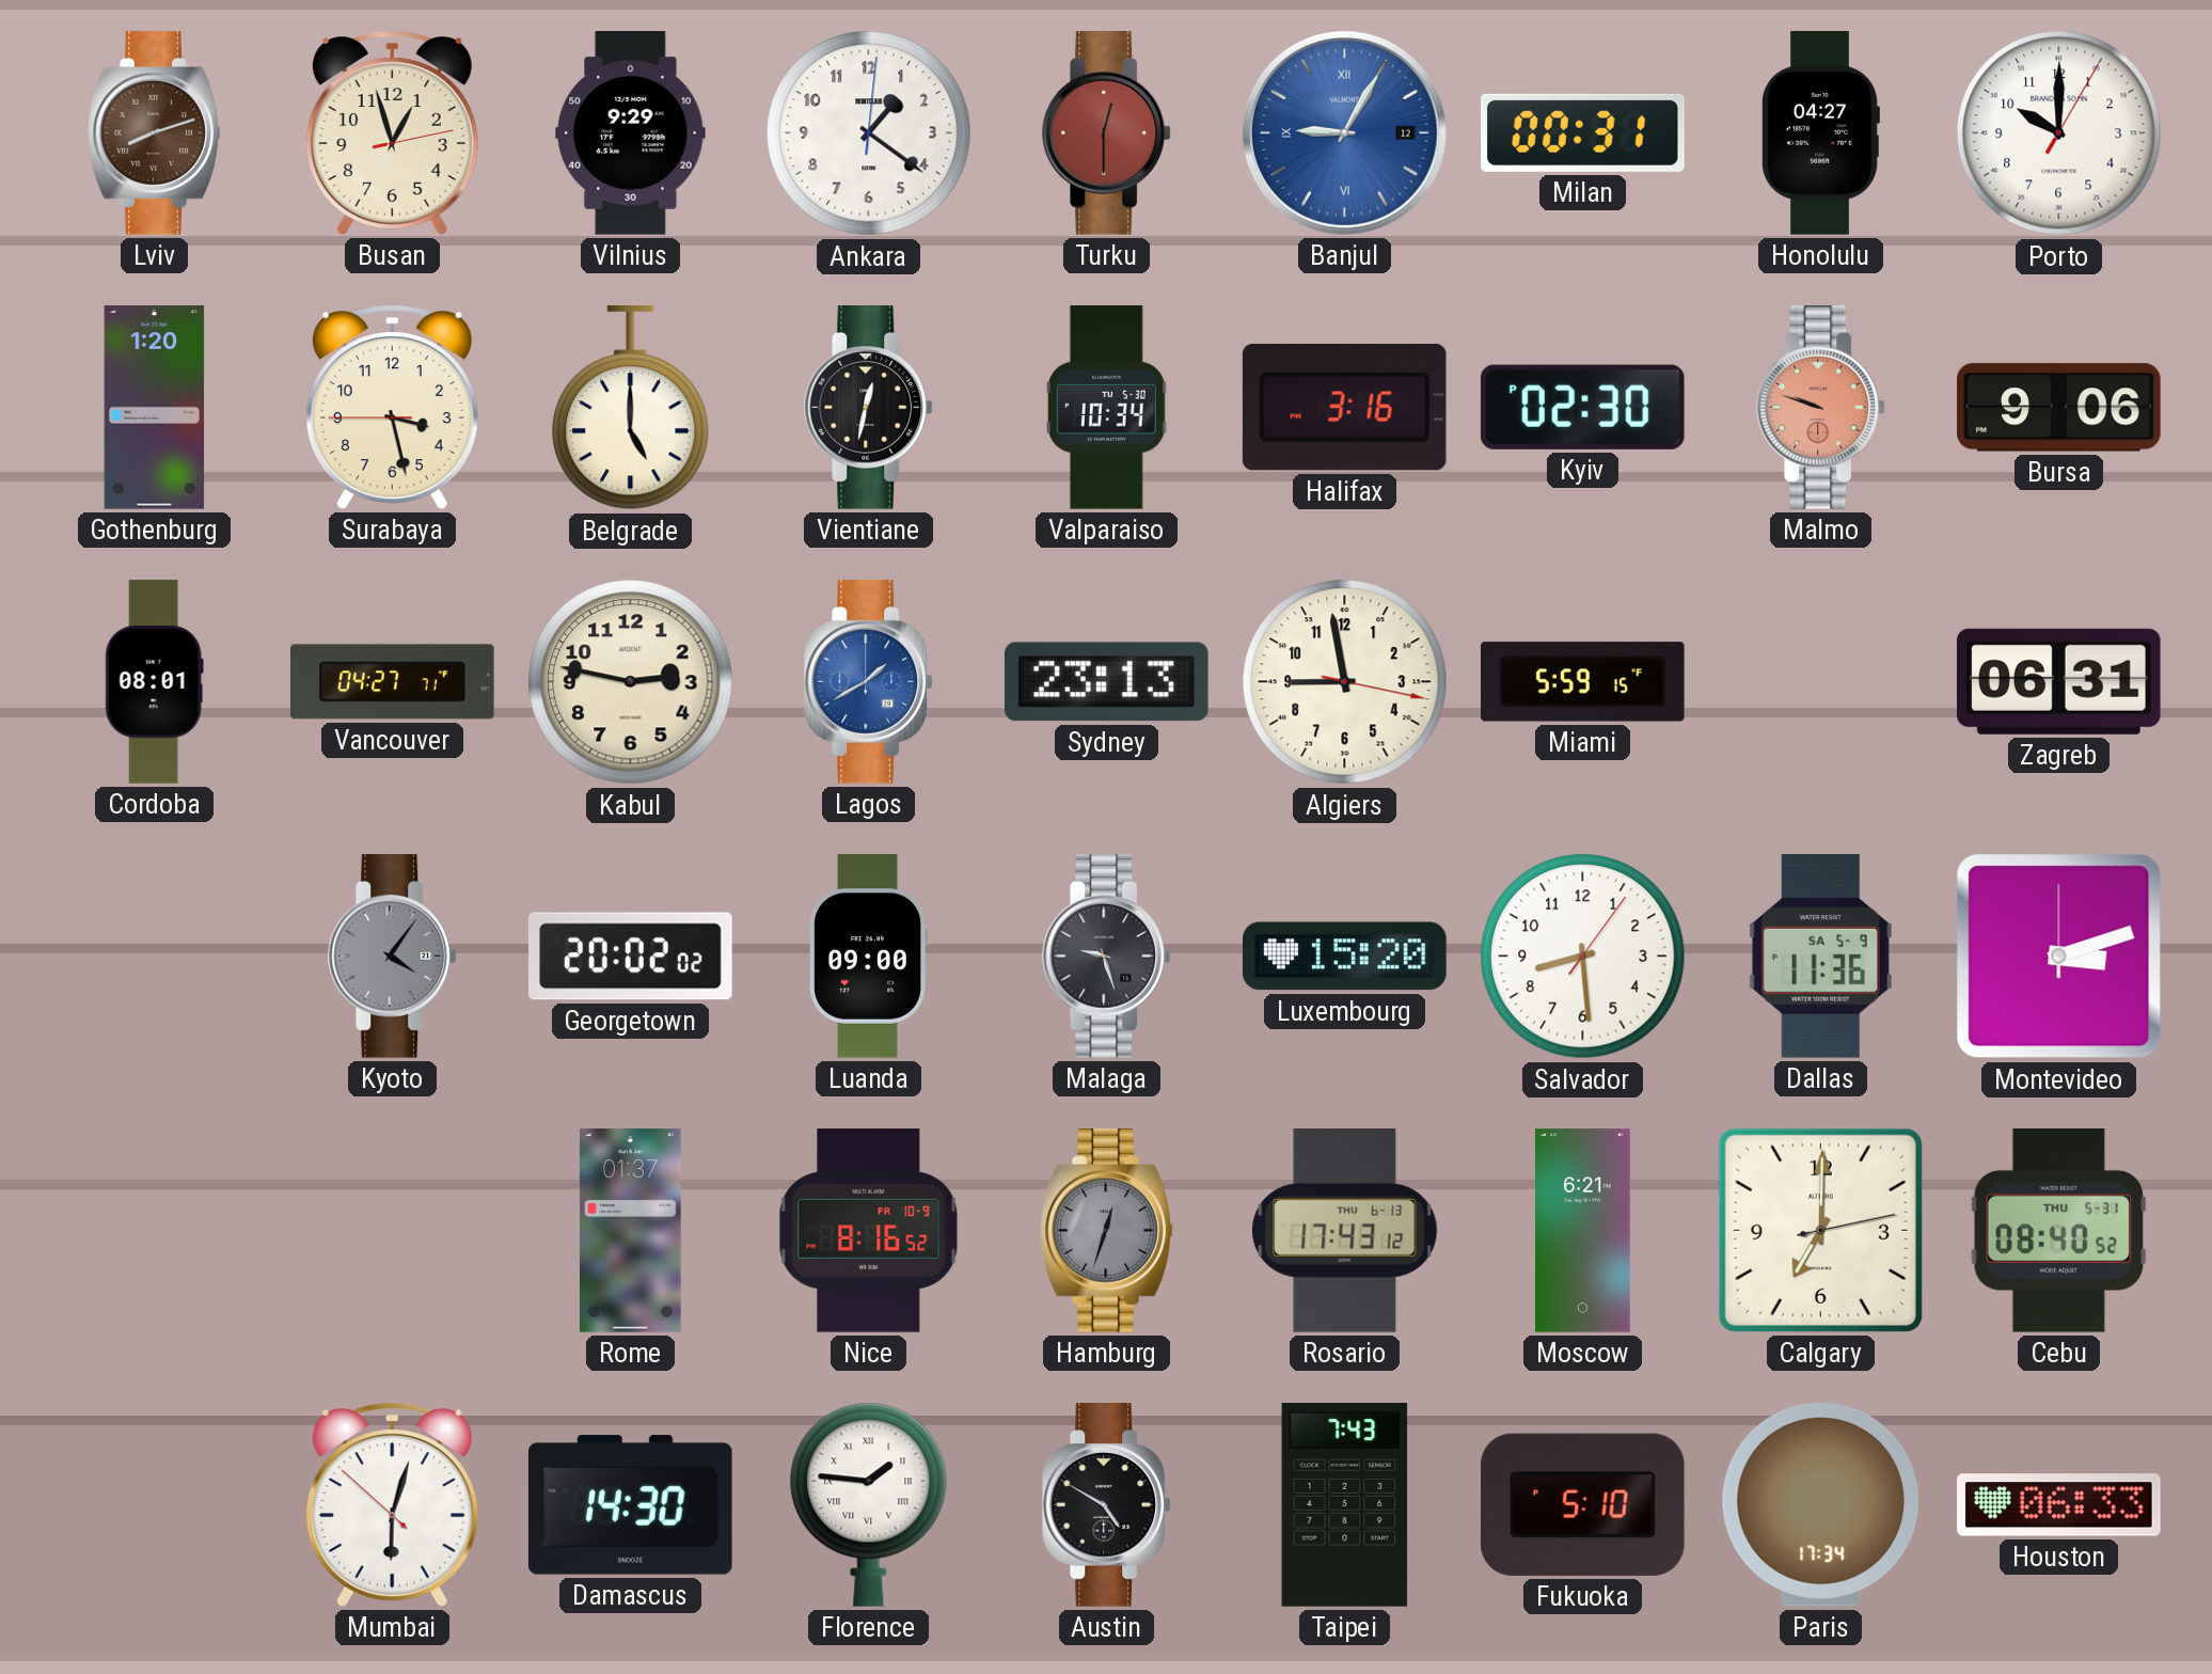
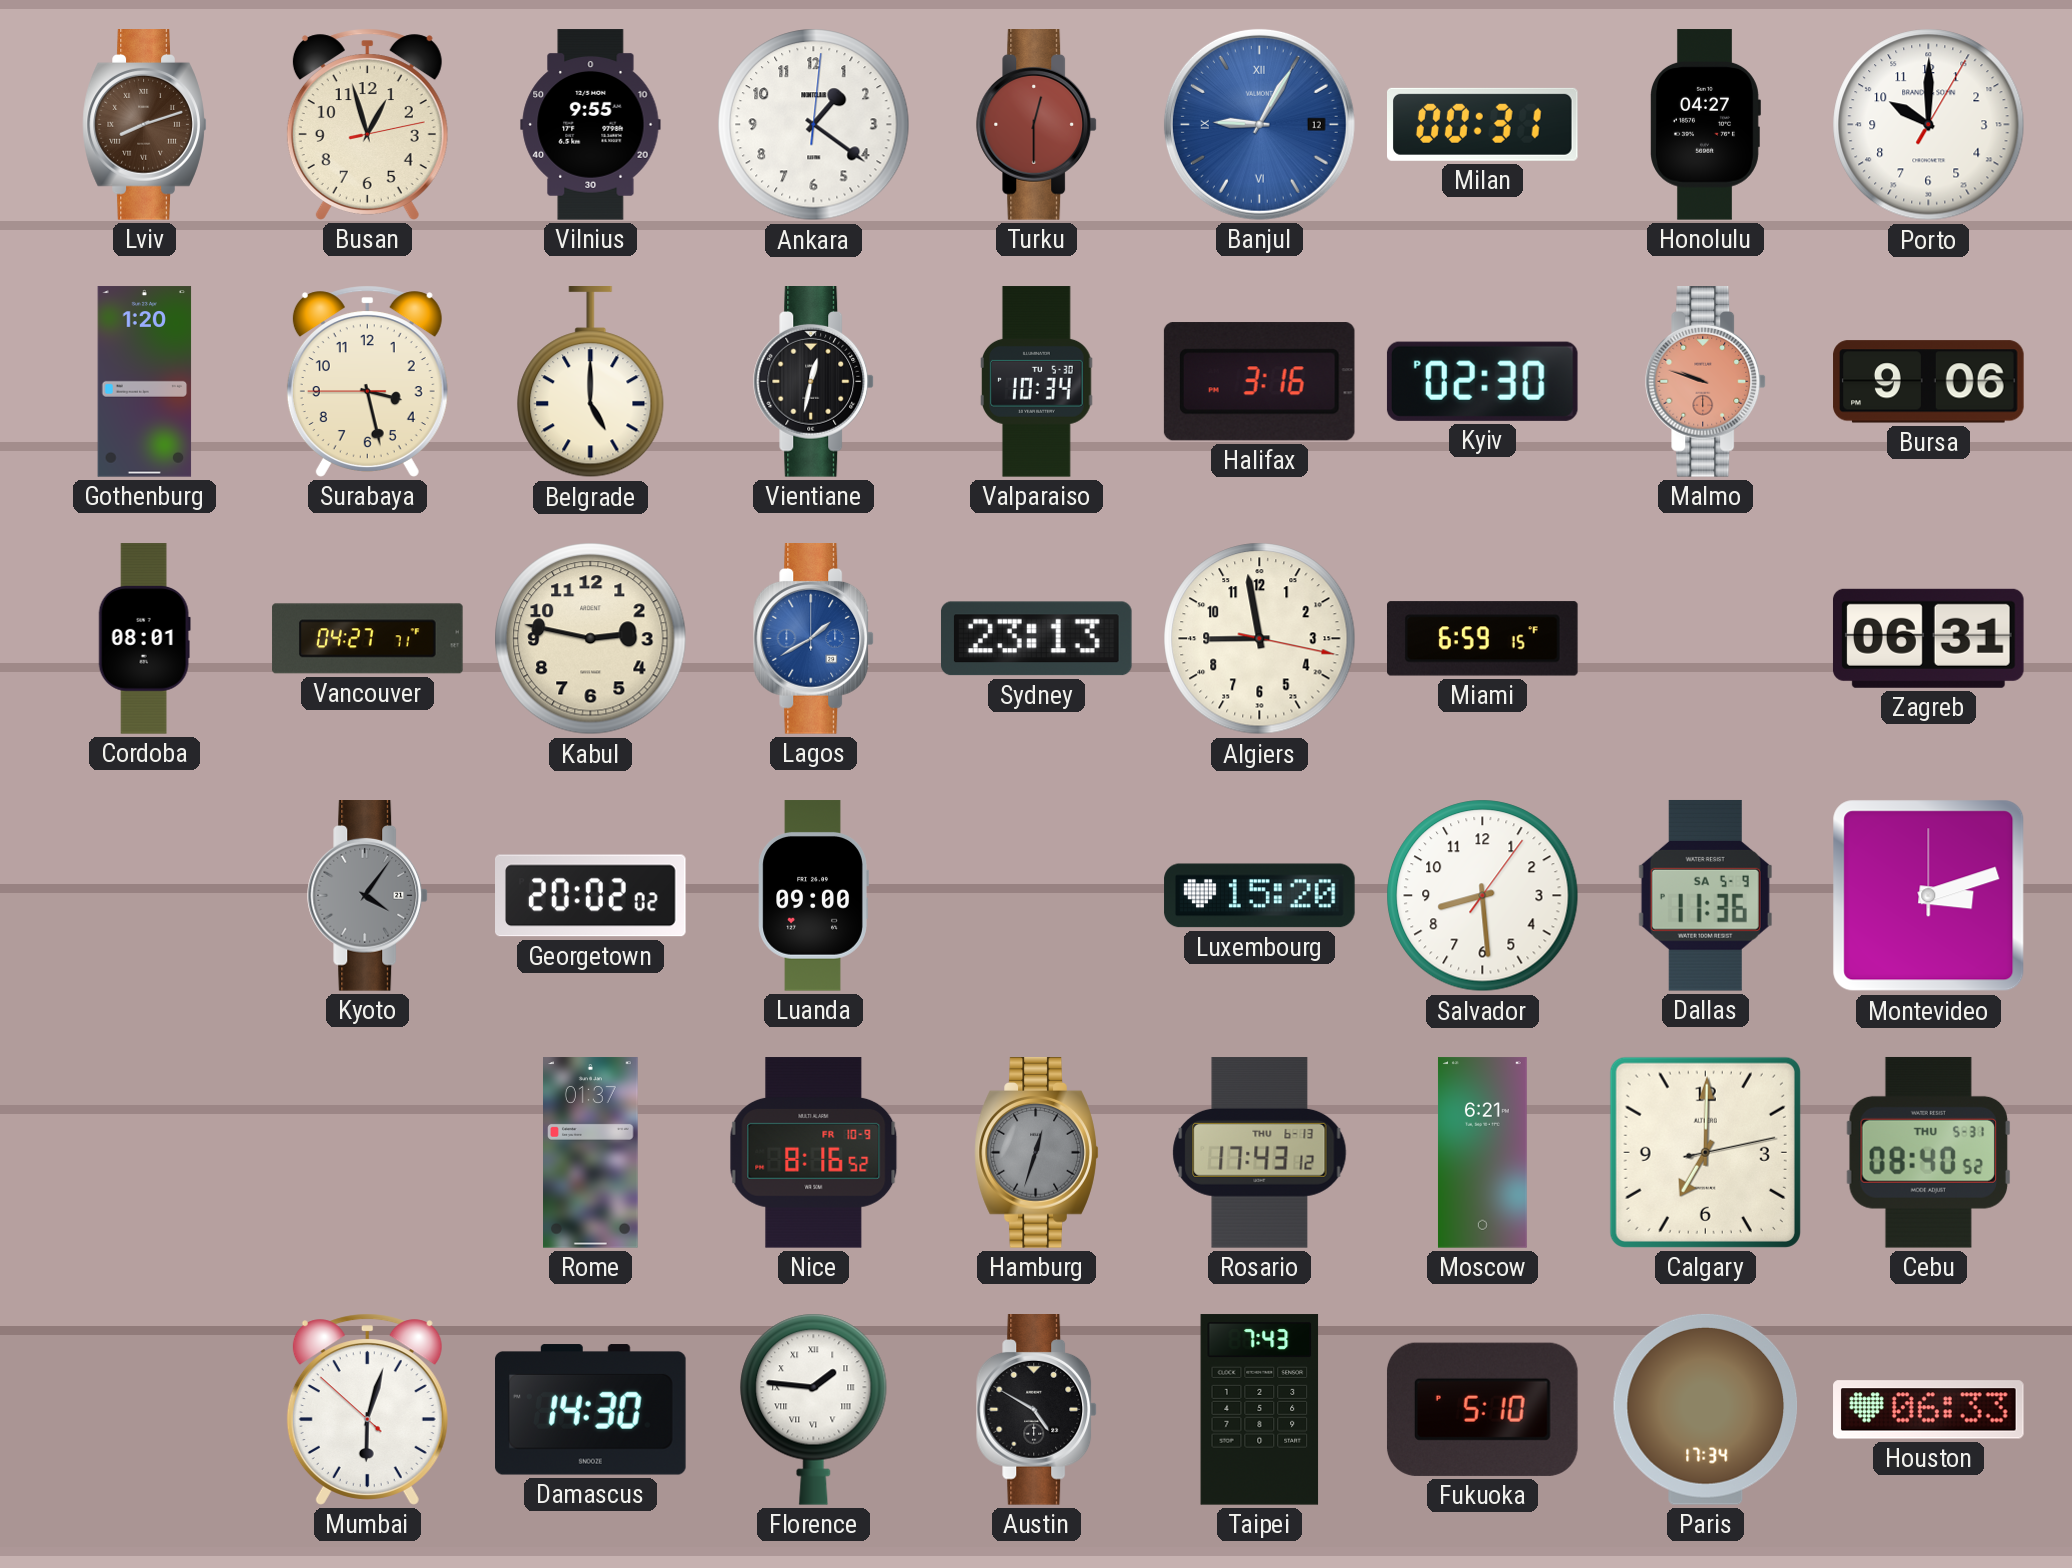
Vilnius: 9:29 -> 9:55 (591, 125)
Miami: 5:59 -> 6:59 (1483, 639)
Malaga: 9:27 -> none (1107, 957)
